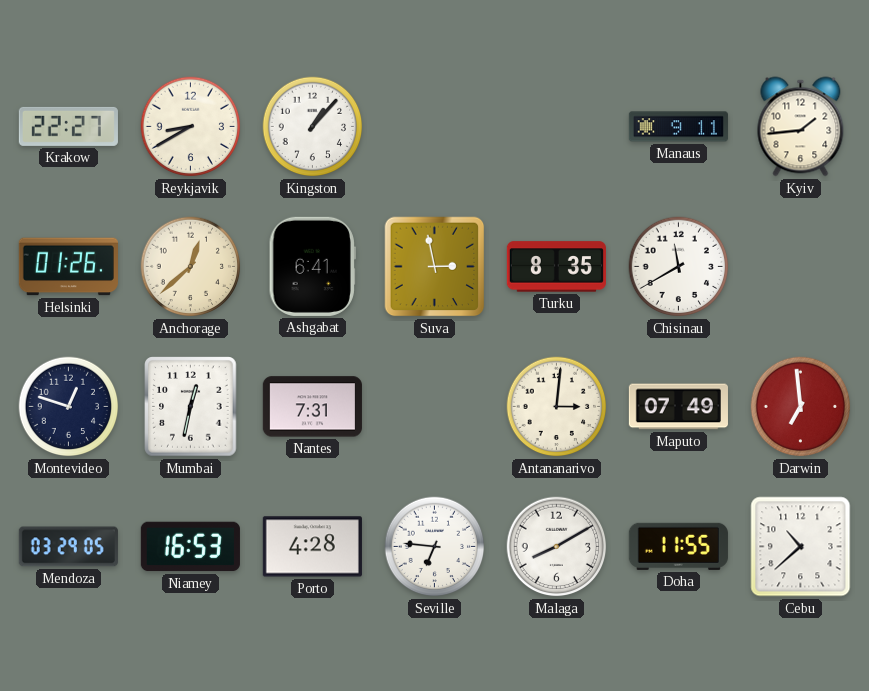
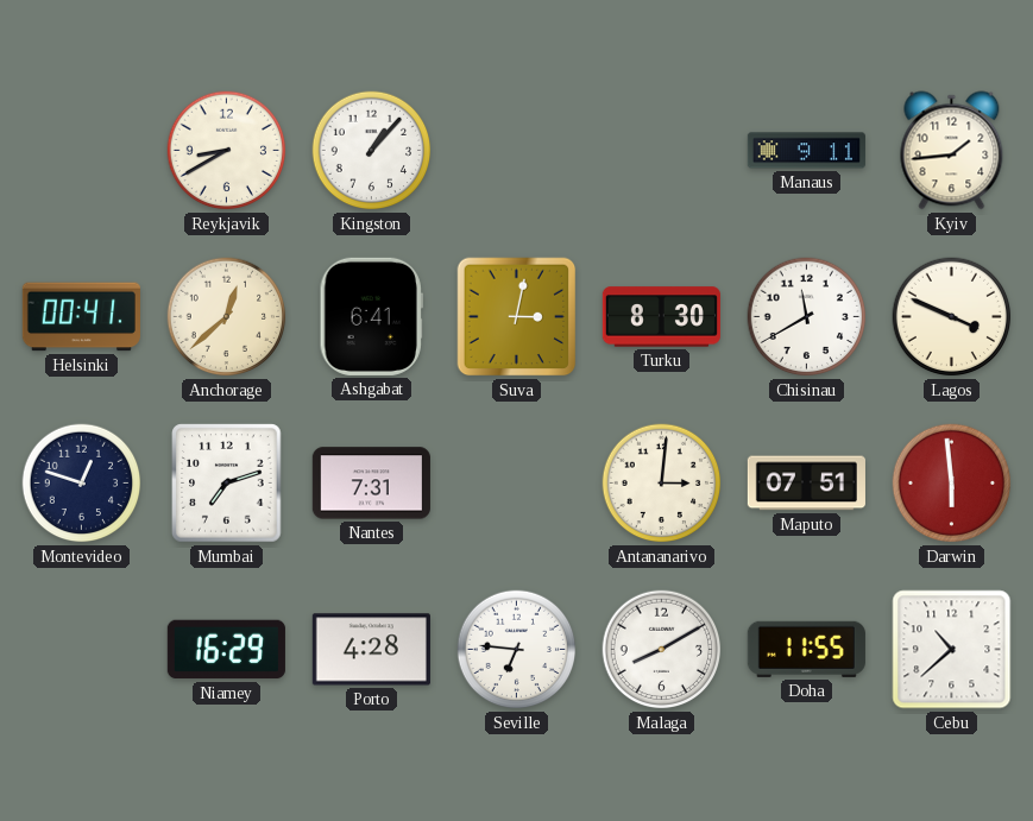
Krakow: 22:27 -> none (68, 126)
Helsinki: 01:26 -> 00:41 (81, 317)
Suva: 2:58 -> 3:02 (517, 317)
Turku: 8:35 -> 8:30 (661, 317)
Lagos: none -> 3:49 (952, 317)
Mumbai: 12:32 -> 7:12 (227, 484)
Maputo: 07:49 -> 07:51 (806, 484)
Darwin: 6:59 -> 5:59 (952, 484)
Mendoza: 03:29 -> none (68, 547)
Niamey: 16:53 -> 16:29 (226, 650)
